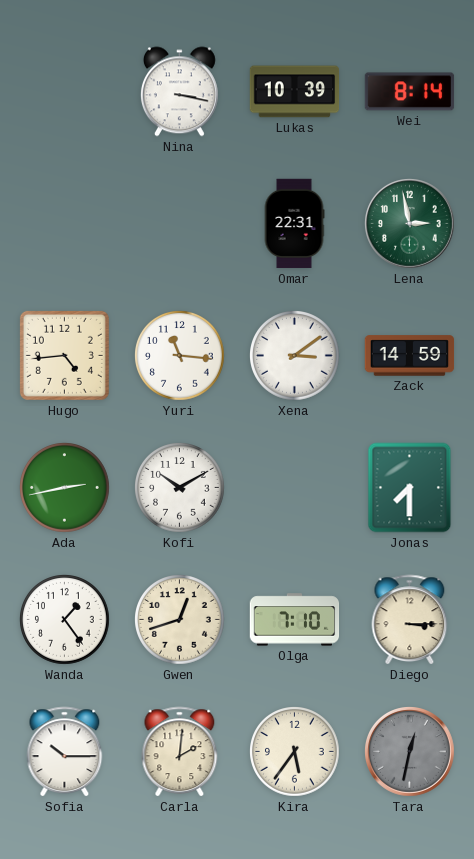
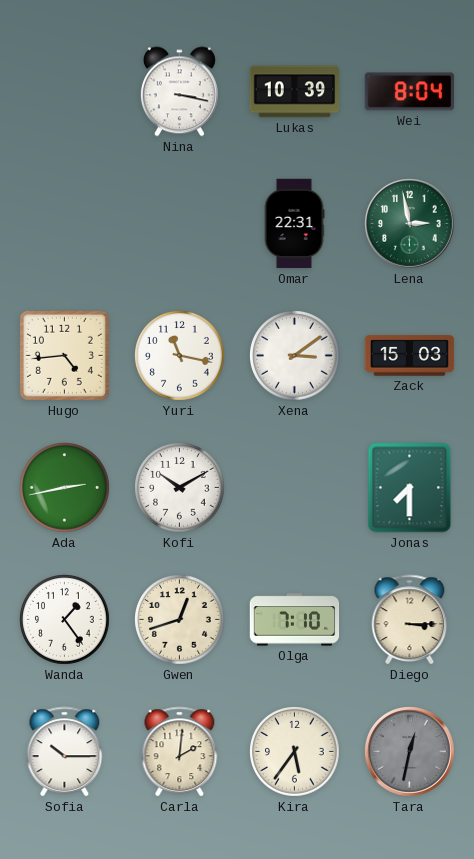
Wei: 8:14 -> 8:04 (410, 92)
Yuri: 11:16 -> 11:17 (180, 356)
Zack: 14:59 -> 15:03 (410, 356)
